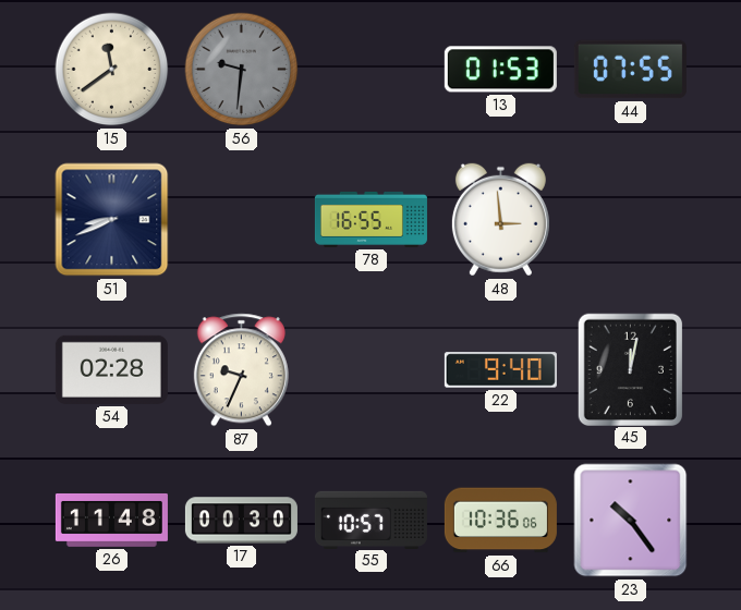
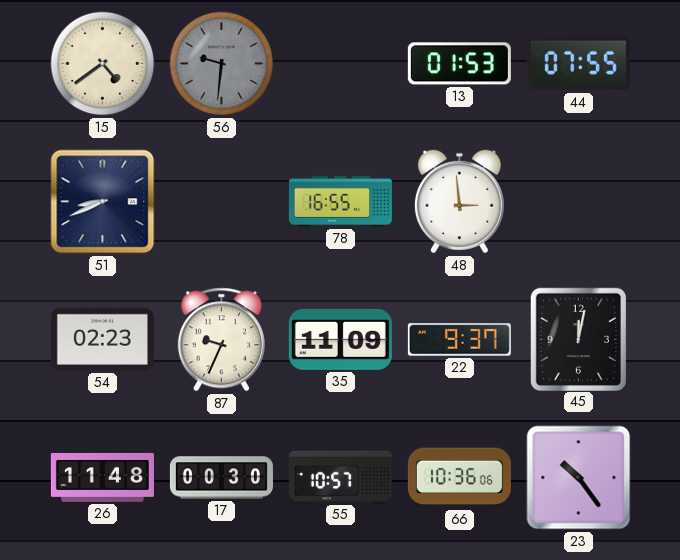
15: 11:39 -> 4:39 (103, 64)
54: 02:28 -> 02:23 (102, 339)
35: none -> 11:09 (340, 339)
22: 9:40 -> 9:37 (459, 340)
